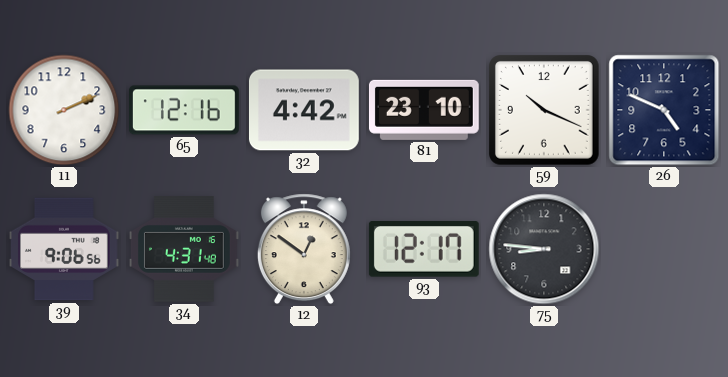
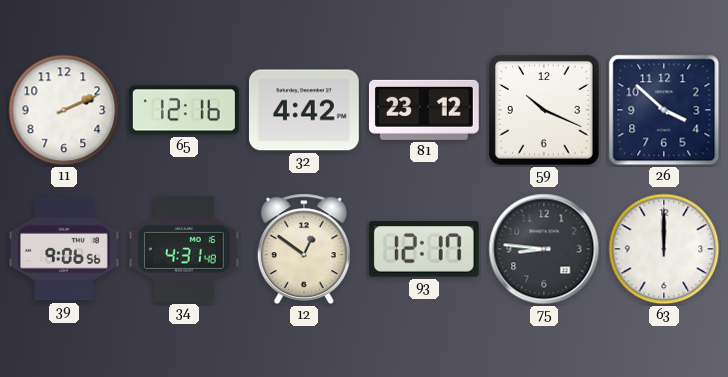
81: 23:10 -> 23:12 (424, 110)
26: 4:49 -> 3:52 (664, 110)
63: none -> 12:00 (664, 249)
